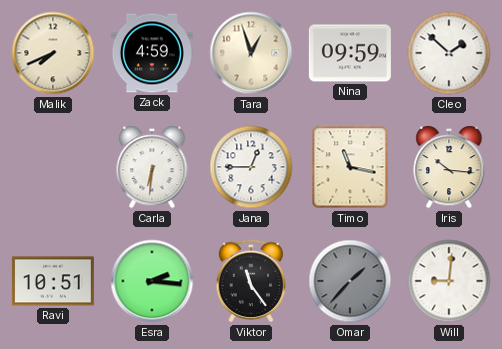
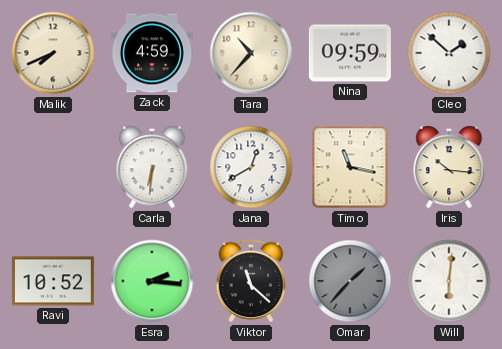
Tara: 12:57 -> 10:37 (251, 53)
Jana: 12:45 -> 12:40 (251, 167)
Ravi: 10:51 -> 10:52 (53, 281)
Viktor: 11:24 -> 11:22 (251, 281)
Will: 9:01 -> 6:01 (449, 281)
